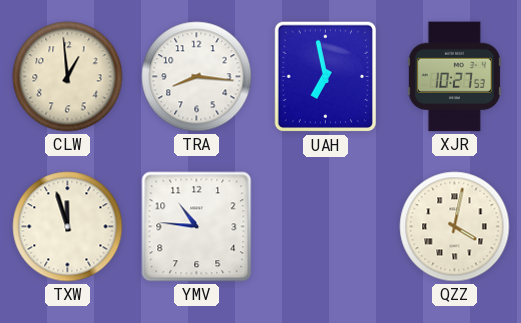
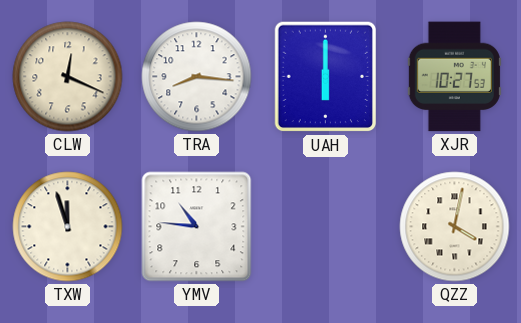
CLW: 12:59 -> 12:19 (68, 77)
UAH: 6:58 -> 6:00 (326, 77)
